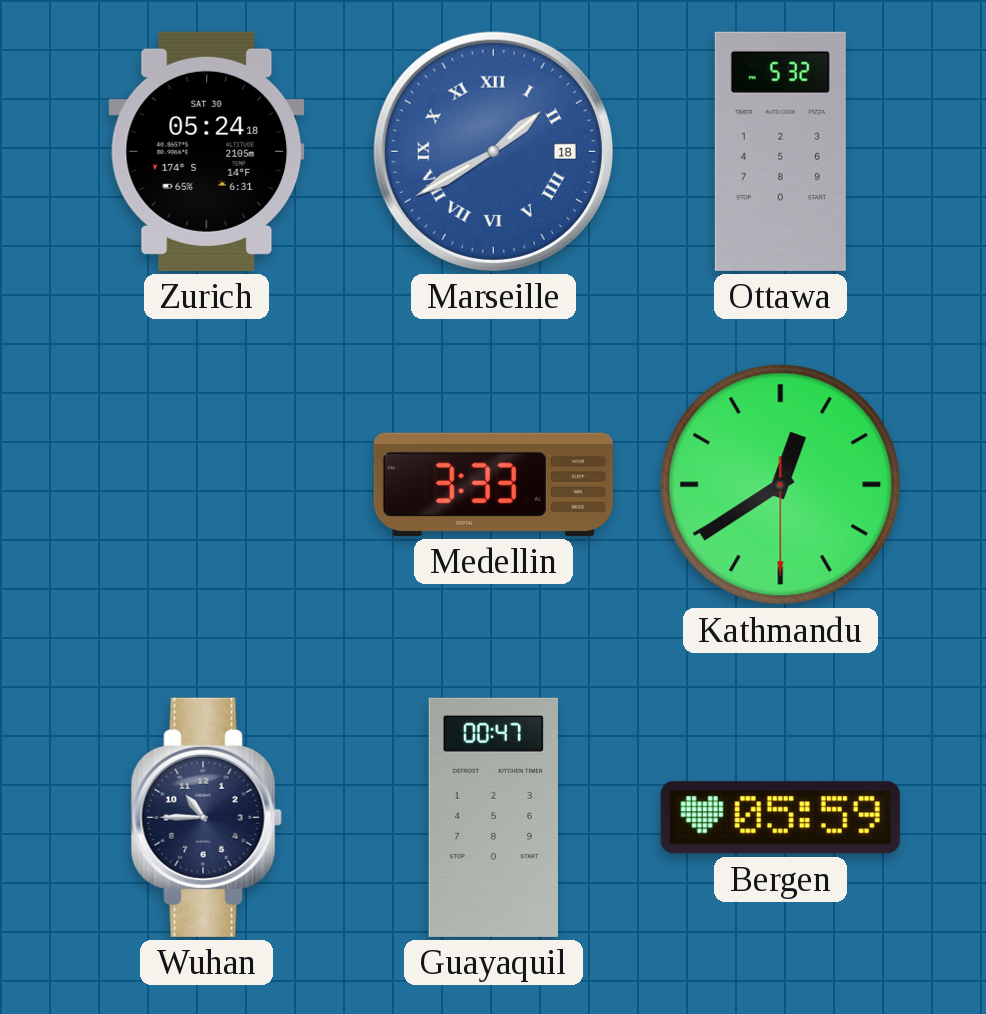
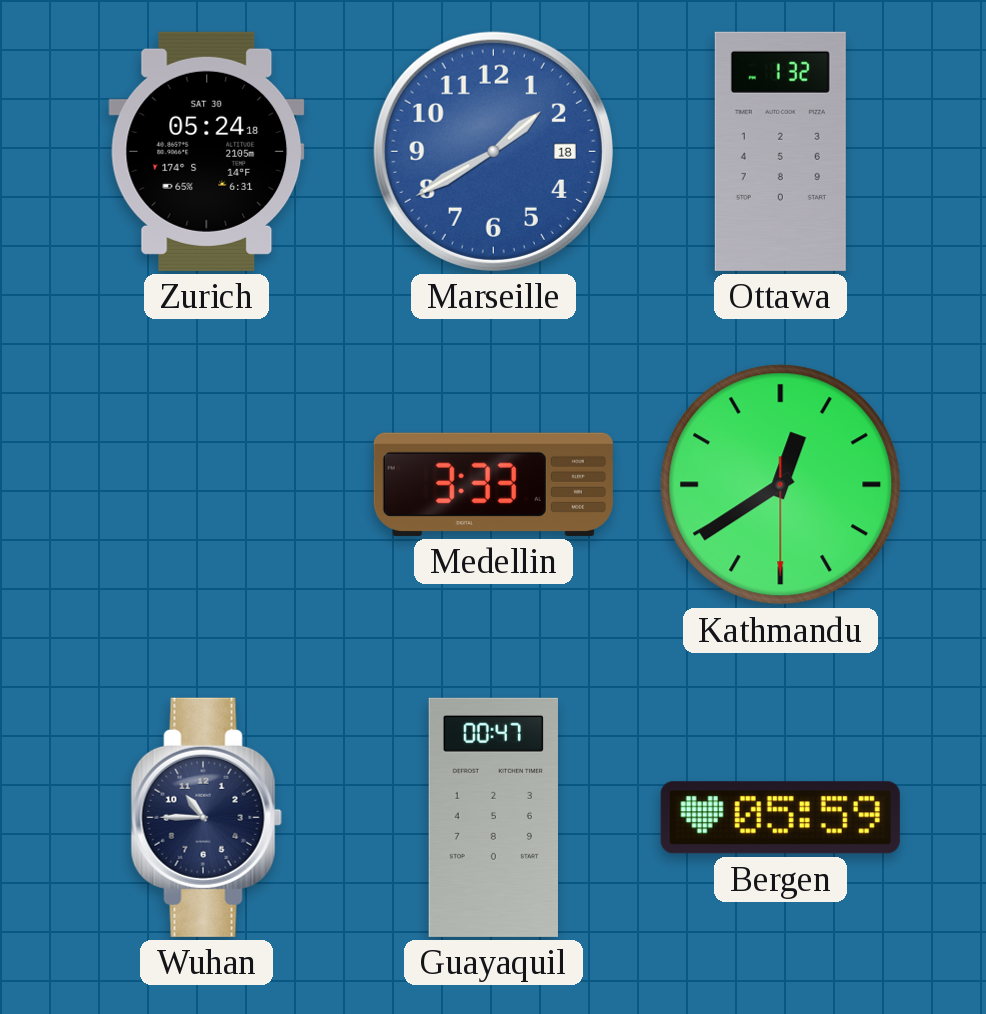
Marseille numerals: Roman -> Arabic (493, 151)
Ottawa: 5:32 -> 1:32 (780, 151)
